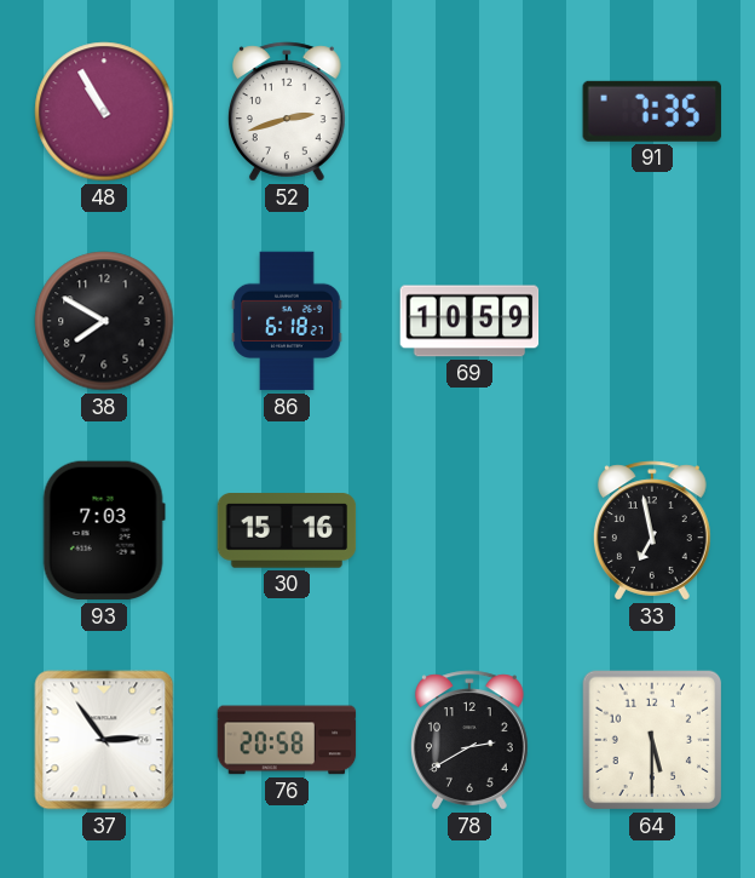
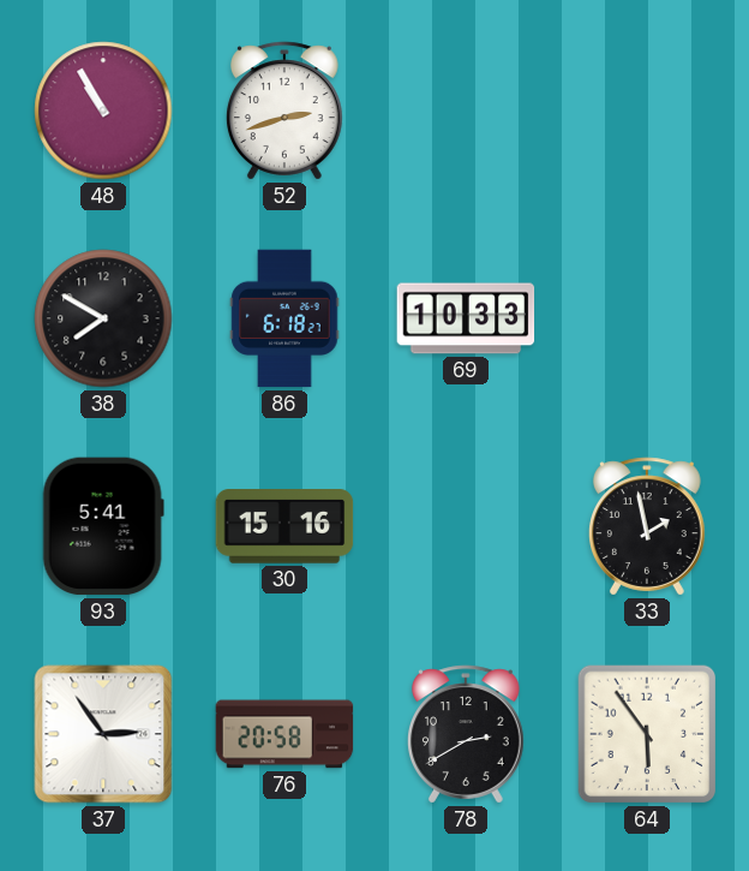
91: 7:35 -> none (652, 111)
69: 10:59 -> 10:33 (466, 318)
93: 7:03 -> 5:41 (103, 526)
33: 6:58 -> 1:58 (647, 526)
64: 5:30 -> 5:54 (647, 734)
